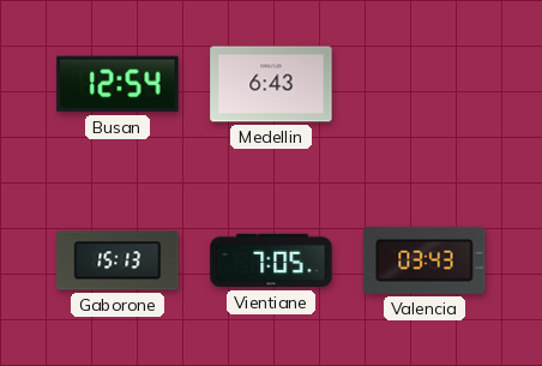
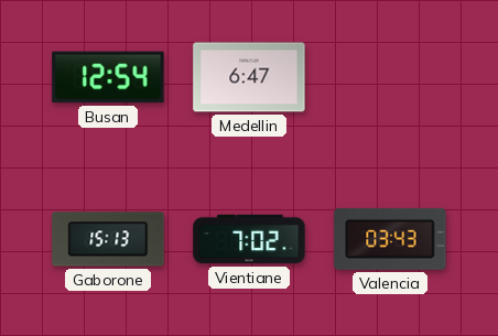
Medellin: 6:43 -> 6:47 (249, 77)
Vientiane: 7:05 -> 7:02 (249, 239)
